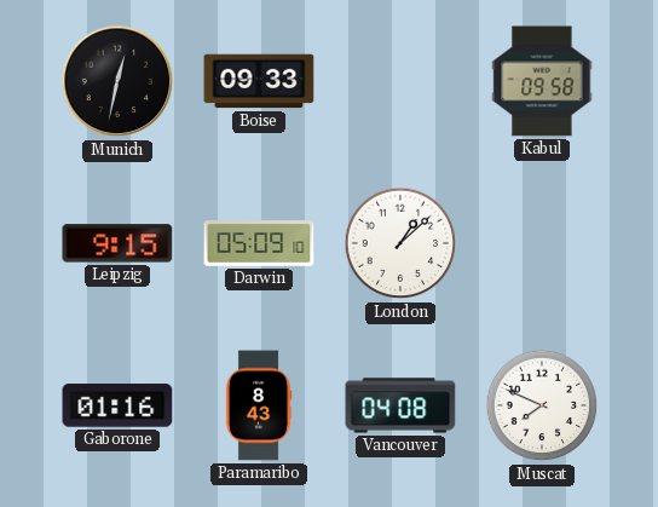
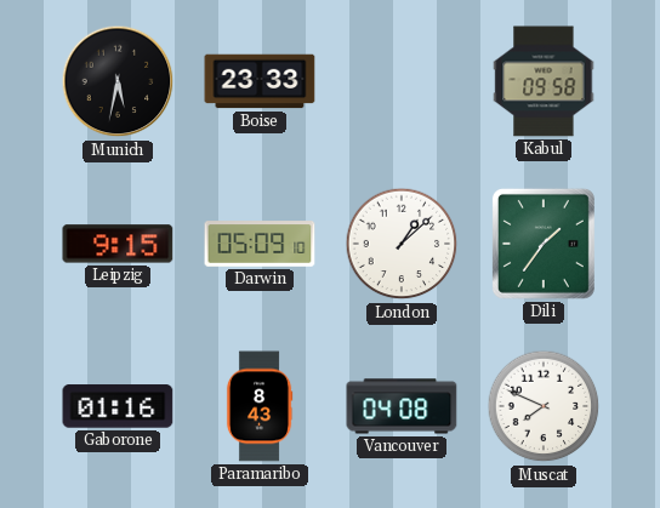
Munich: 12:32 -> 5:32 (118, 81)
Boise: 09:33 -> 23:33 (260, 81)
Dili: none -> 1:36 (544, 244)
